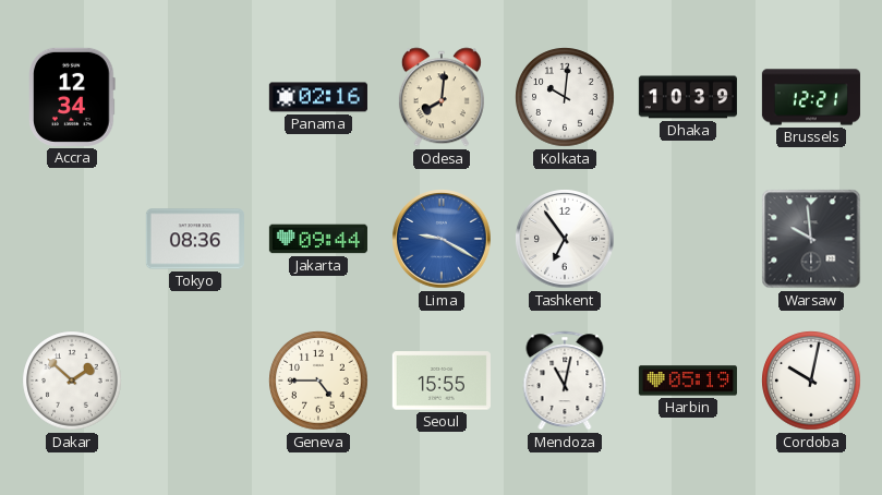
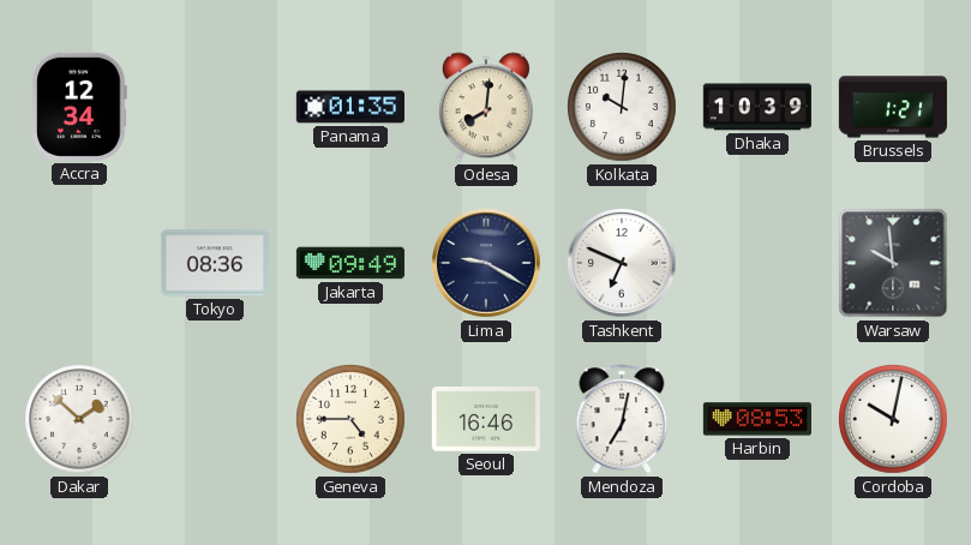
Panama: 02:16 -> 01:35 (350, 107)
Brussels: 12:21 -> 1:21 (893, 107)
Jakarta: 09:44 -> 09:49 (350, 263)
Lima dial: blue -> navy (486, 263)
Tashkent: 6:54 -> 6:49 (622, 263)
Seoul: 15:55 -> 16:46 (486, 419)
Mendoza: 11:02 -> 7:02 (622, 419)
Harbin: 05:19 -> 08:53 (757, 419)
